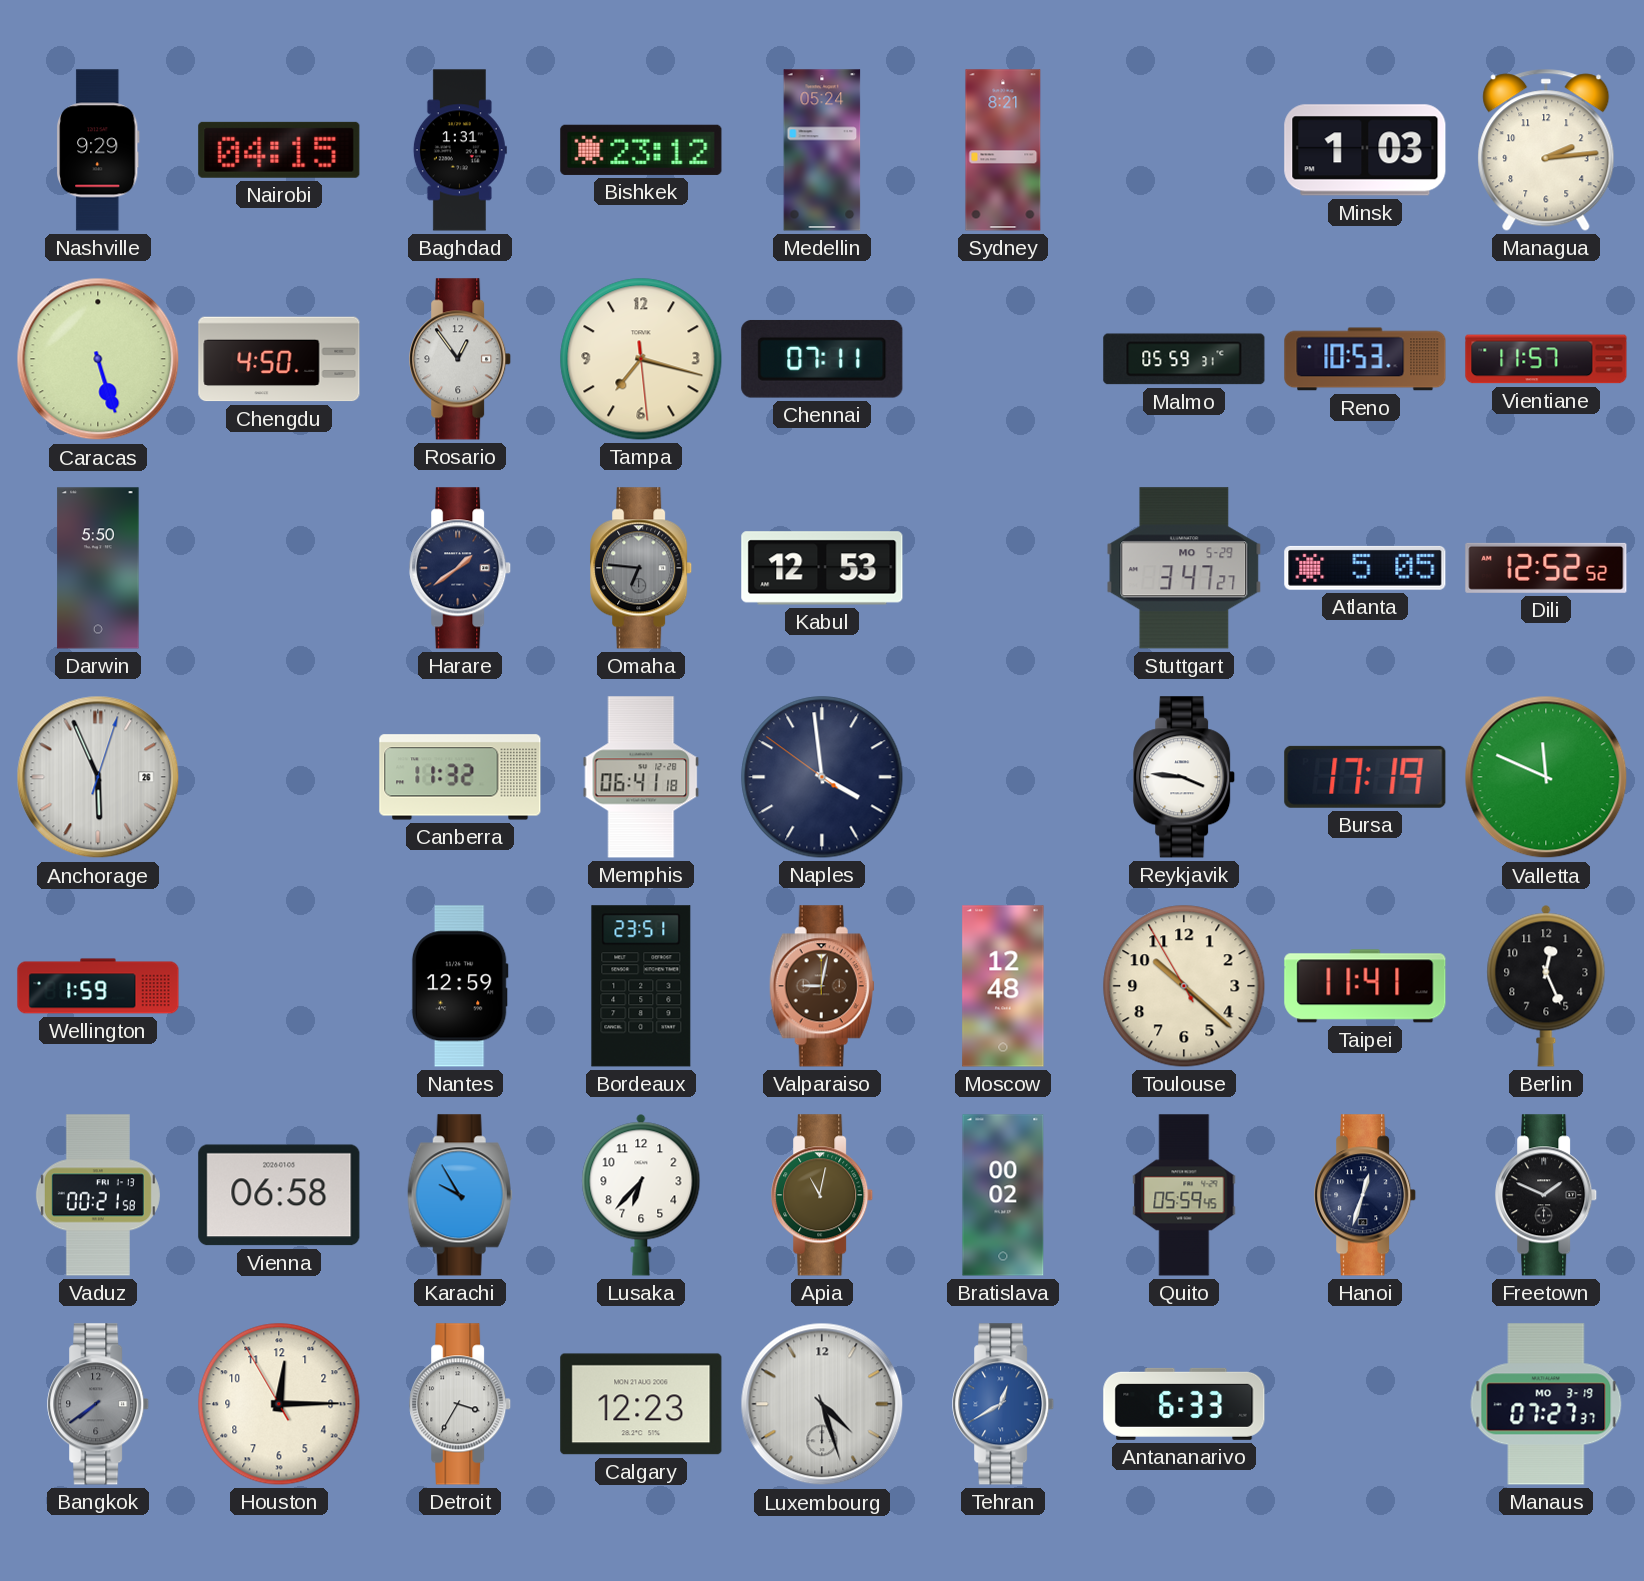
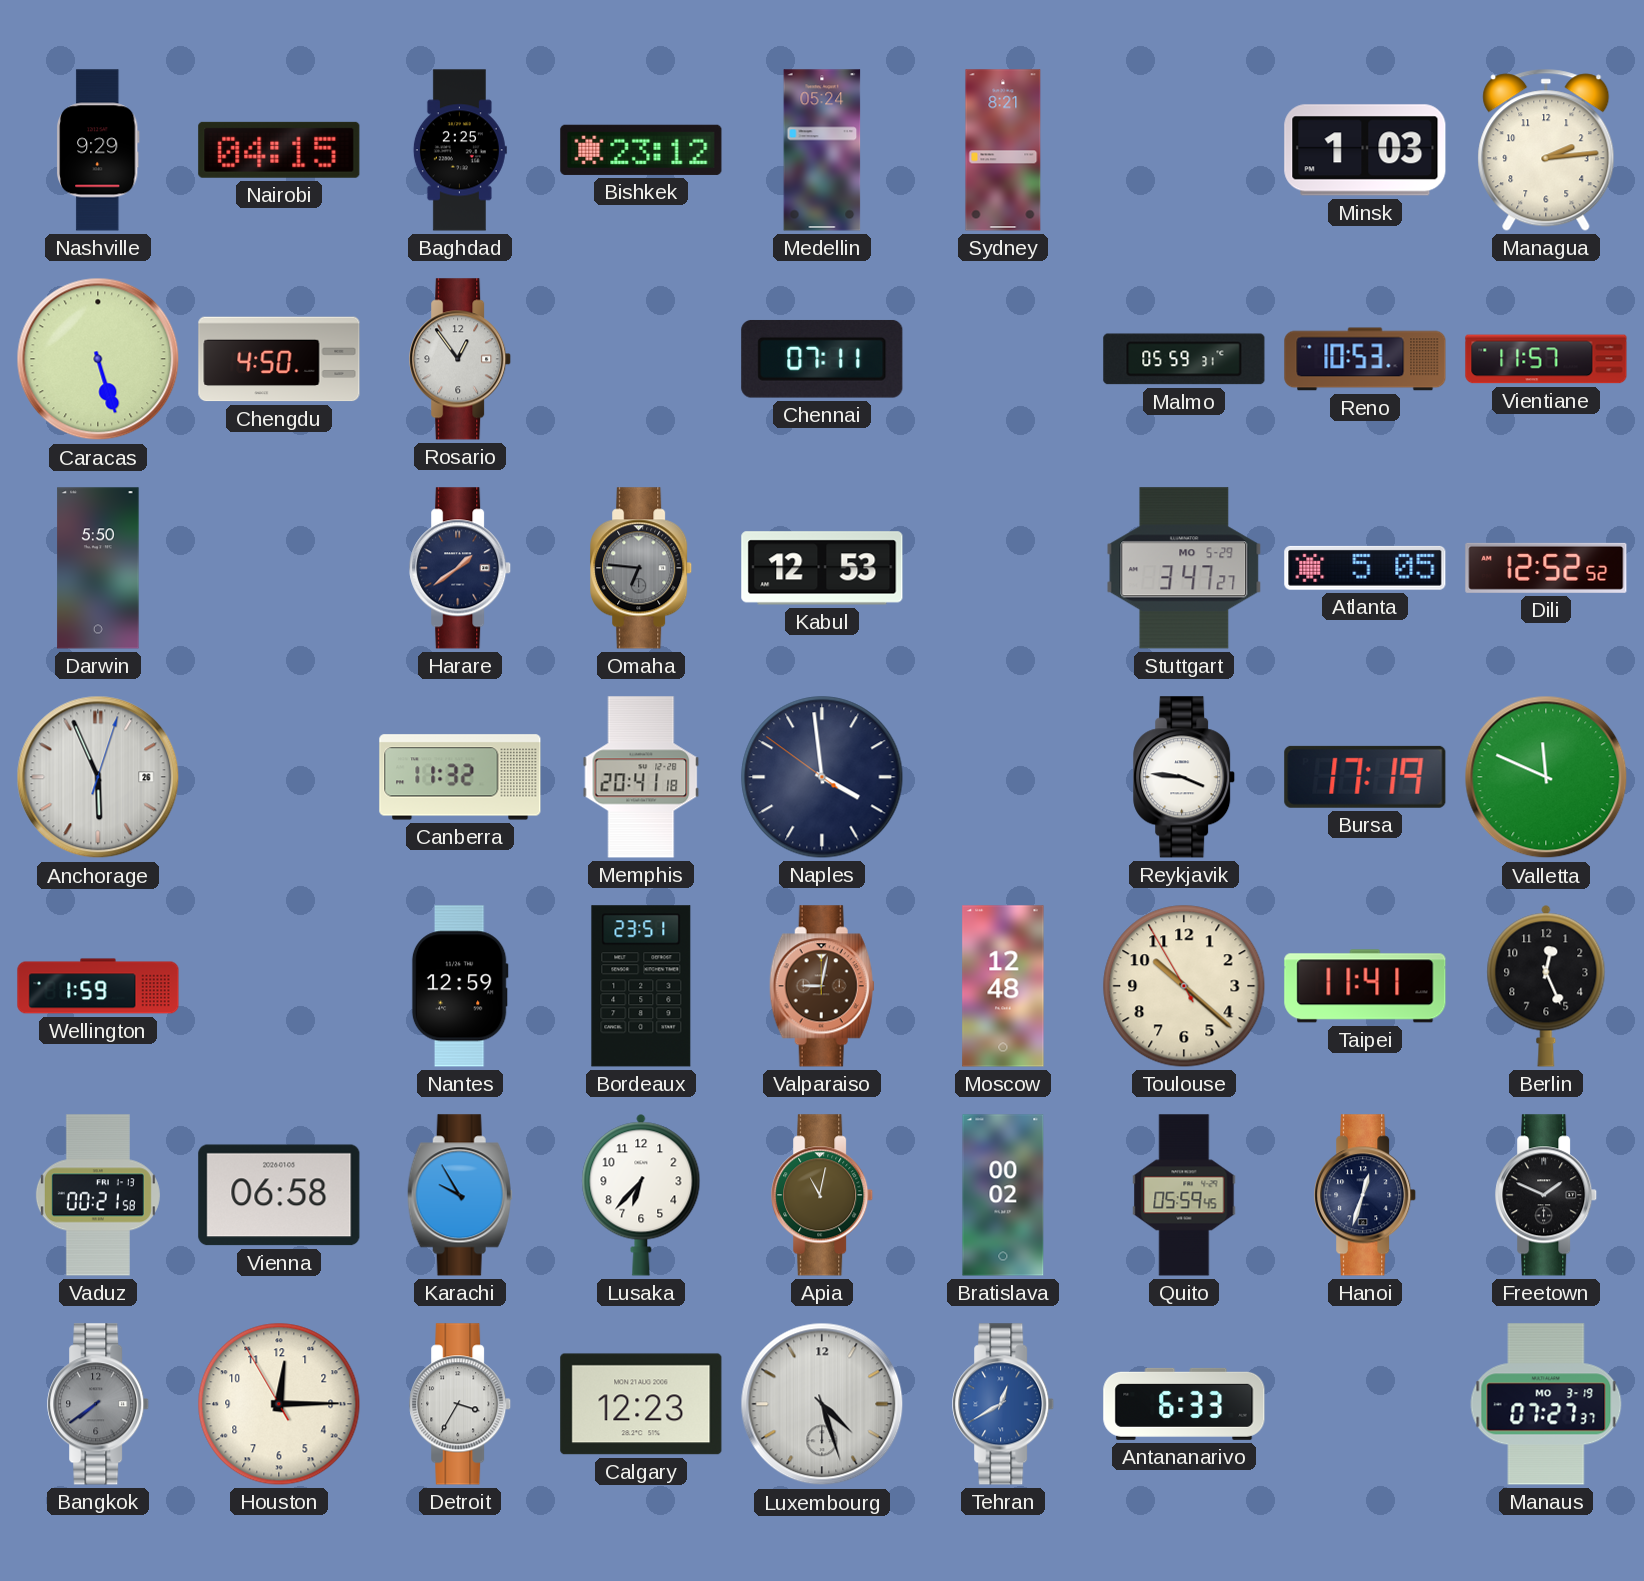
Baghdad: 1:31 -> 2:25 (460, 150)
Tampa: 7:17 -> none (641, 359)
Memphis: 06:41 -> 20:41 (641, 777)
